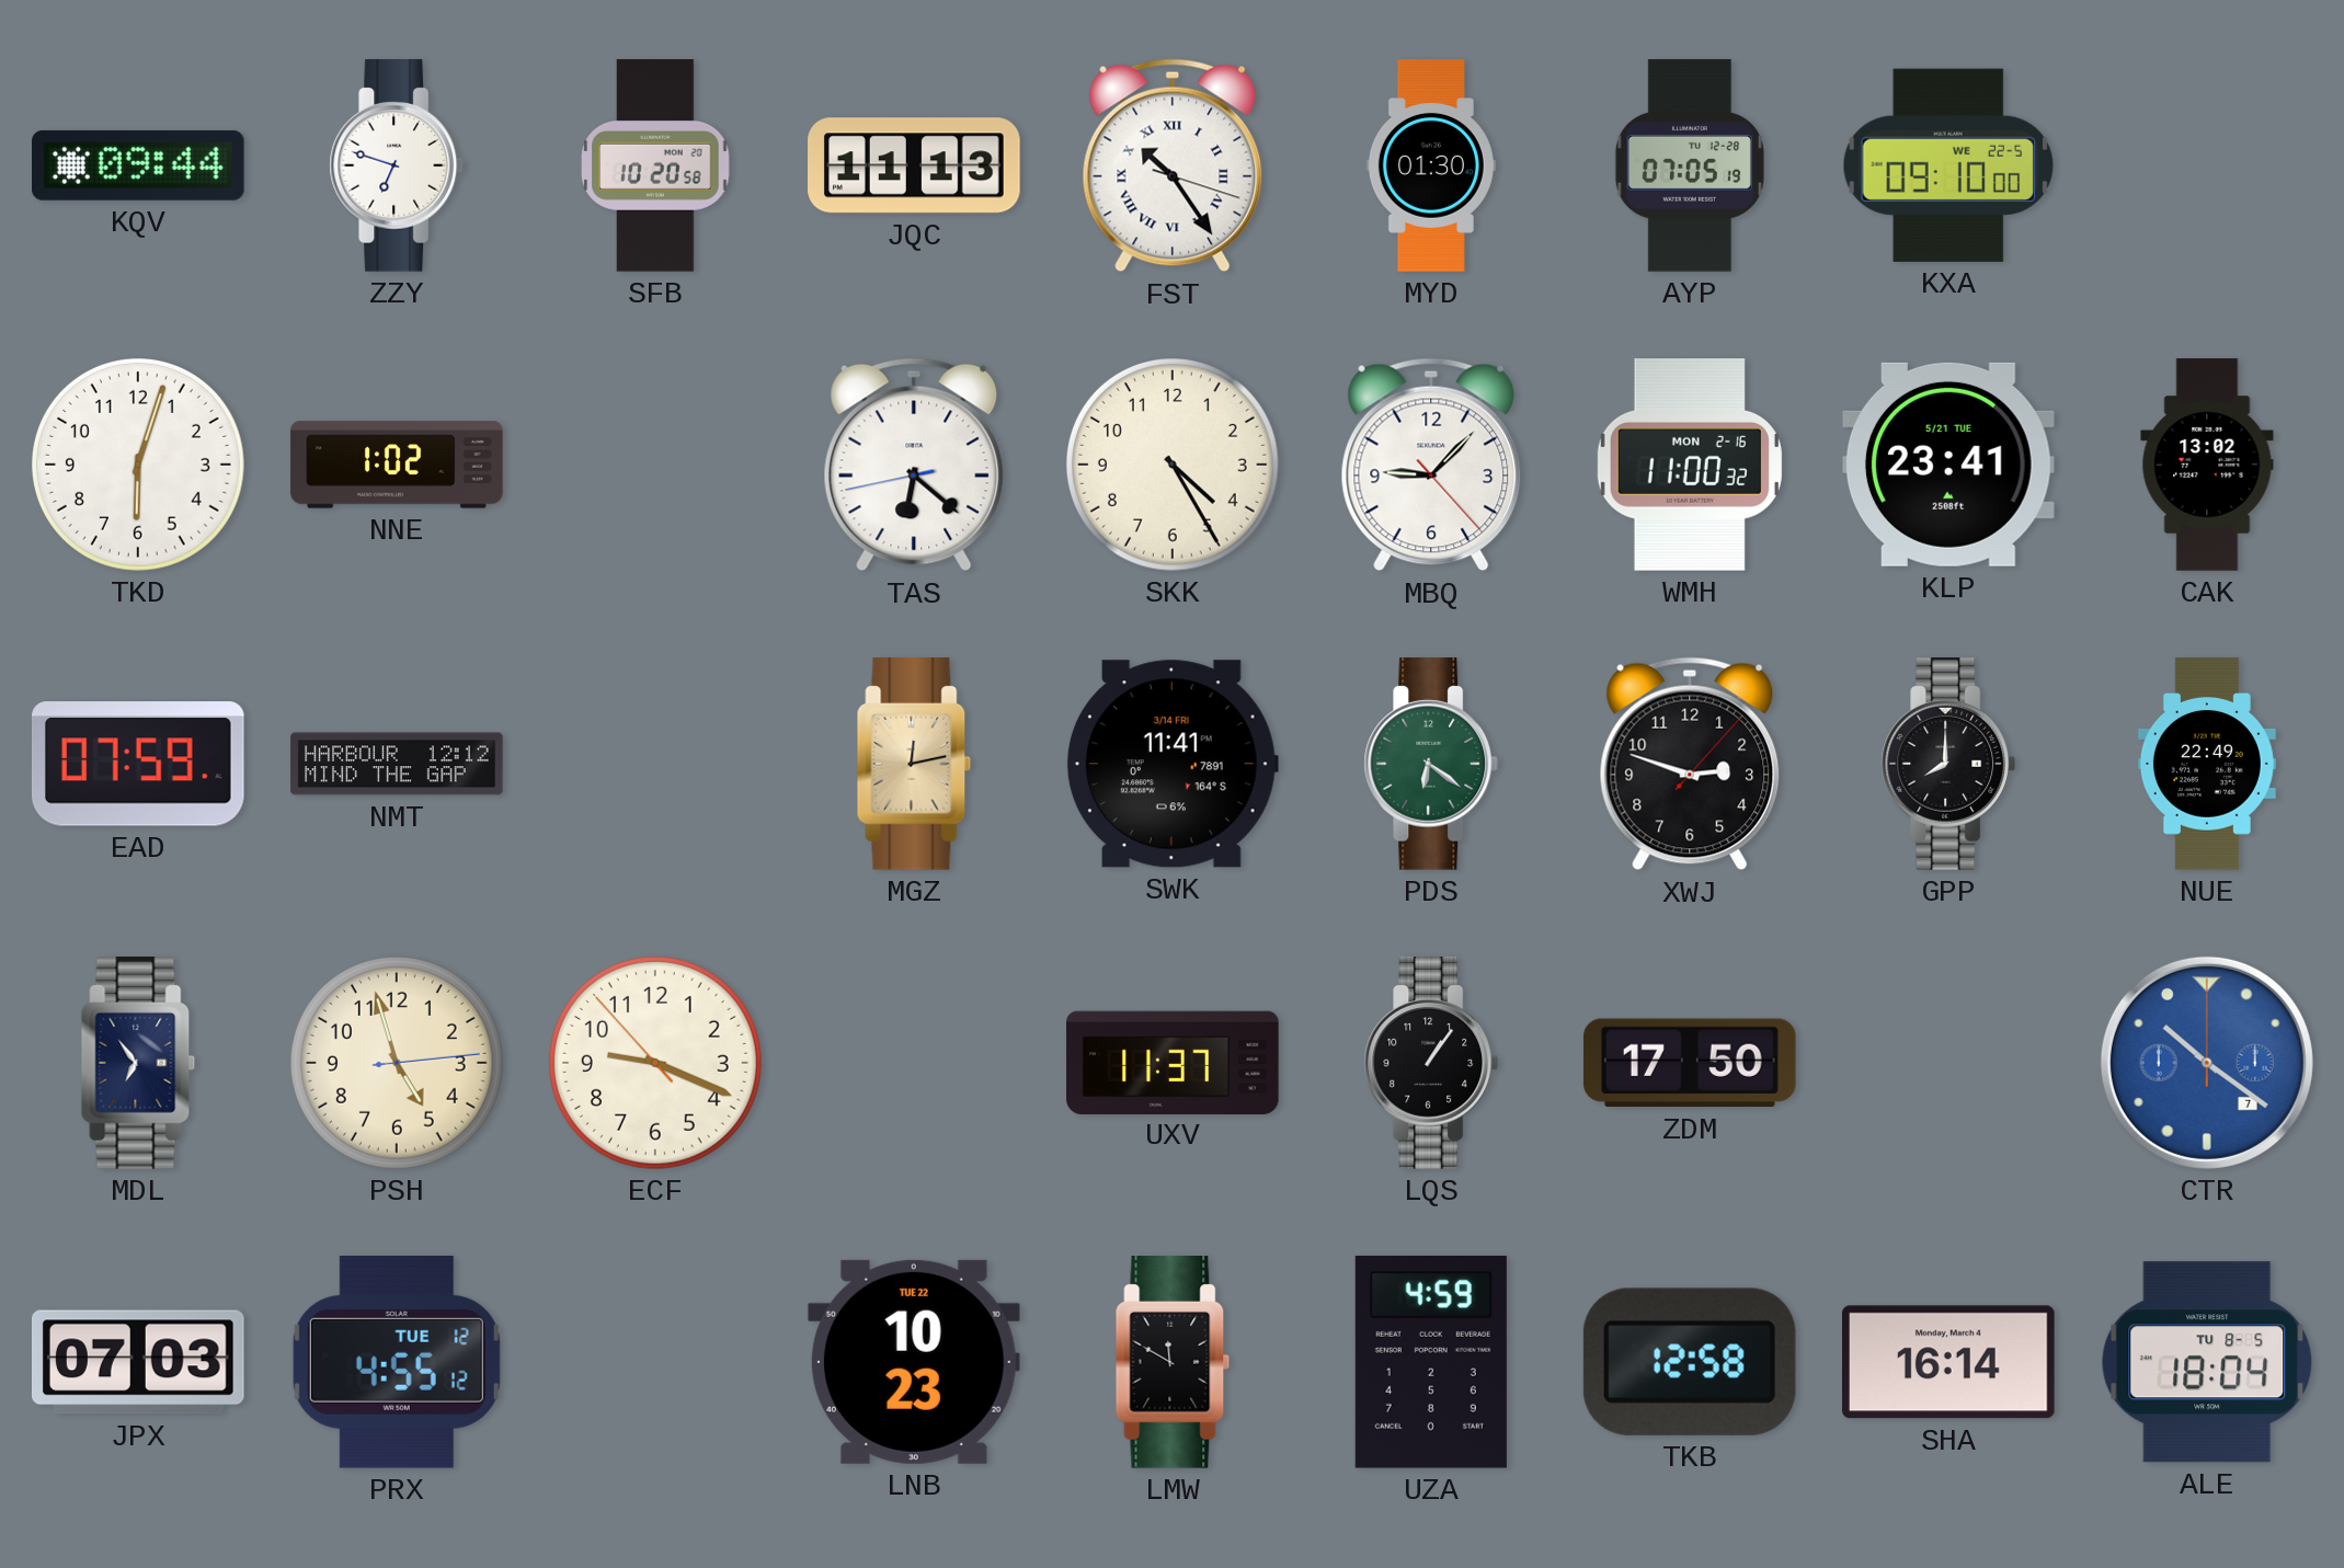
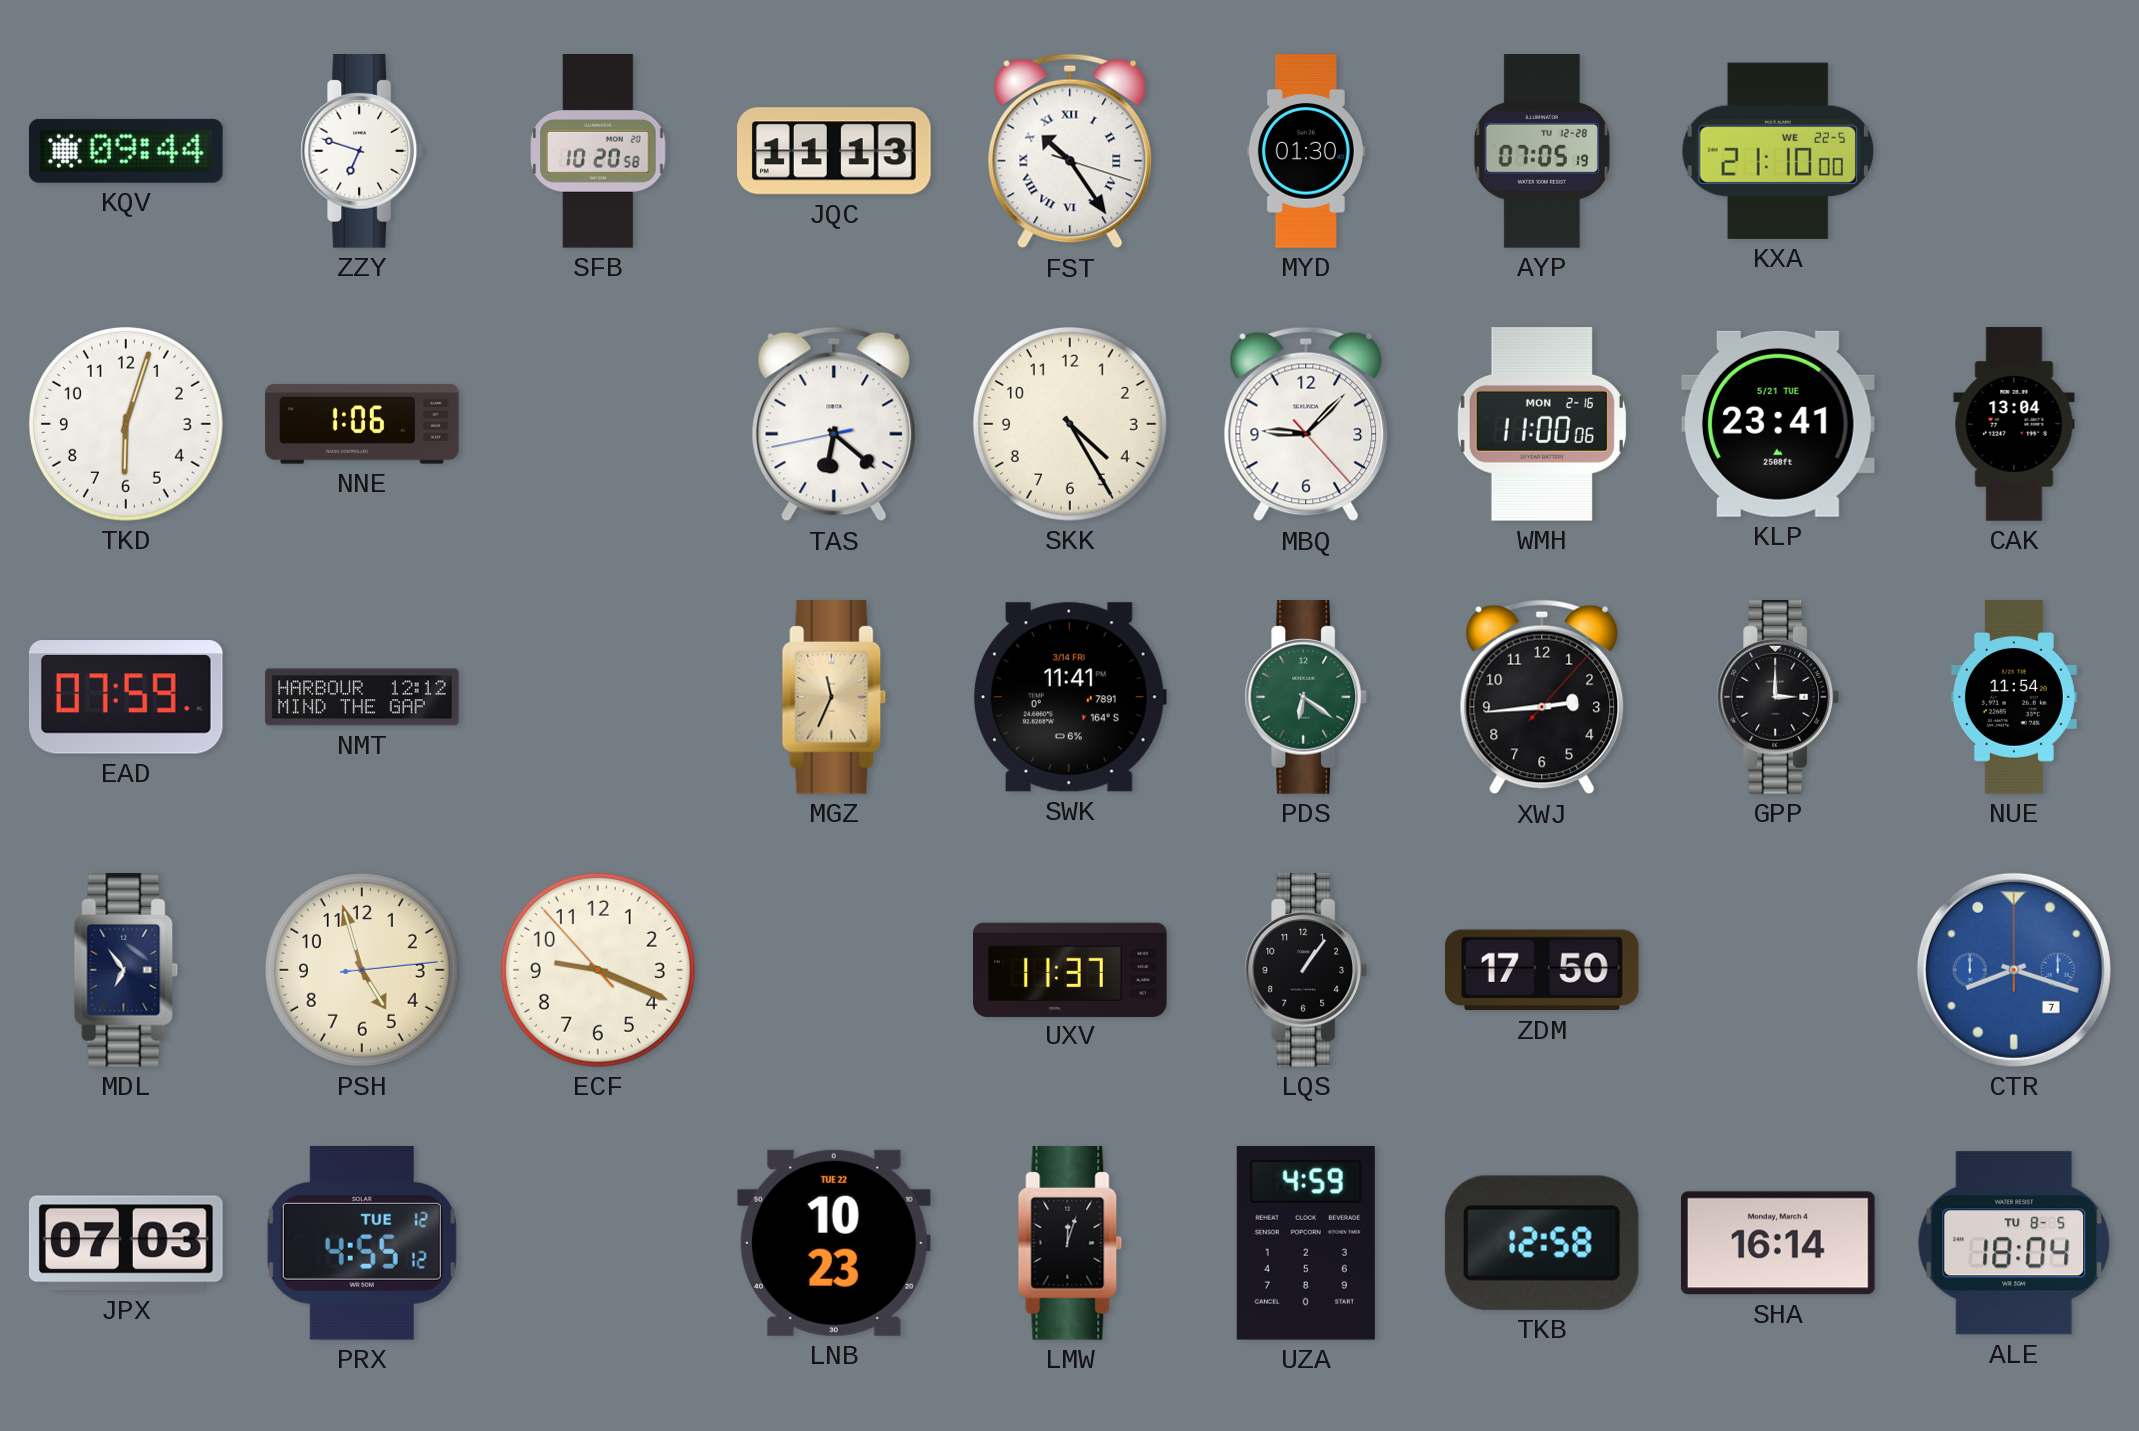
KXA: 09:10 -> 21:10 (1778, 151)
NNE: 1:02 -> 1:06 (362, 424)
WMH: 11:00:32 -> 11:00:06 (1542, 425)
CAK: 13:02 -> 13:04 (2014, 424)
MGZ: 12:13 -> 11:34 (834, 698)
XWJ: 2:48 -> 2:44 (1542, 697)
GPP: 8:00 -> 3:00 (1778, 698)
NUE: 22:49 -> 11:54 (2014, 697)
CTR: 10:21 -> 8:18 (2014, 970)
LMW: 11:50 -> 12:03 (1070, 1244)
